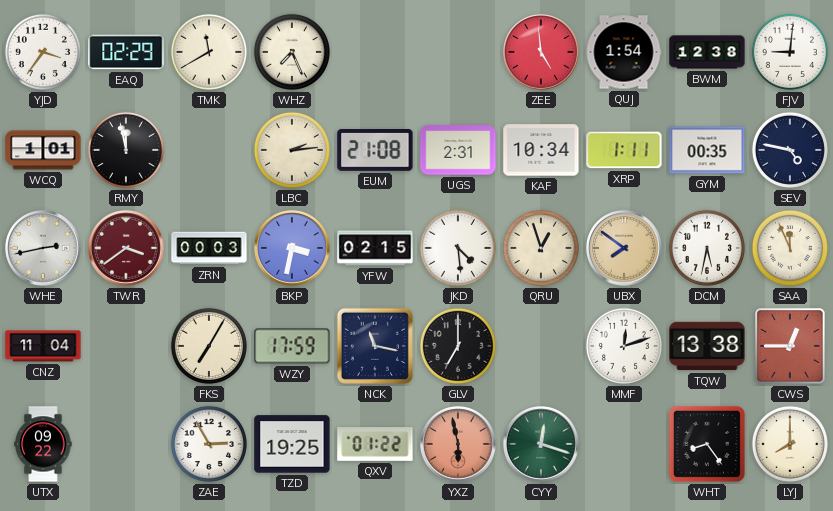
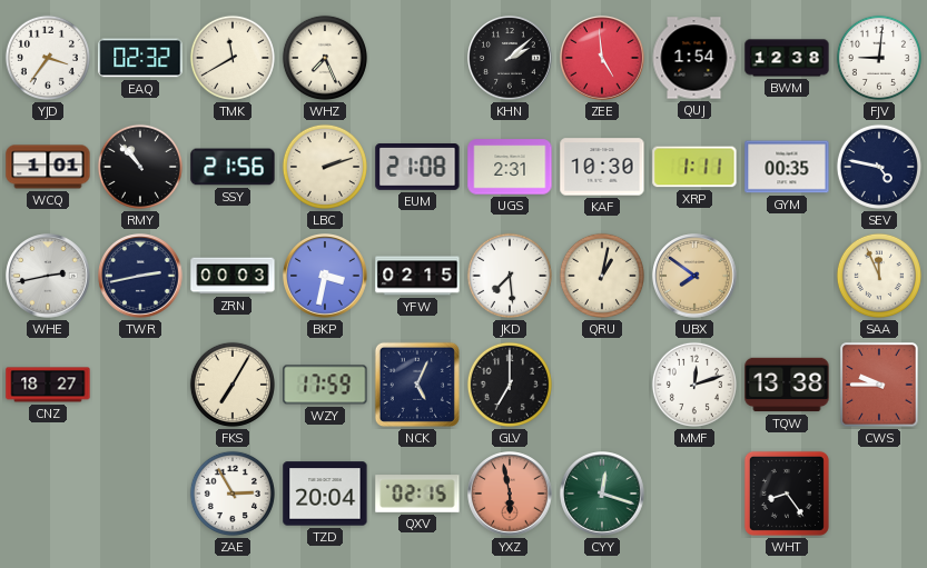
EAQ: 02:29 -> 02:32 (140, 58)
KHN: none -> 2:08 (510, 58)
RMY: 11:58 -> 10:53 (140, 167)
SSY: none -> 21:56 (233, 167)
LBC: 2:14 -> 2:12 (325, 167)
KAF: 10:34 -> 10:30 (602, 167)
TWR: 3:39 -> 2:43 (140, 276)
TWR dial: burgundy -> navy (140, 276)
JKD: 4:29 -> 7:29 (510, 276)
QRU: 12:57 -> 1:02 (602, 276)
DCM: 5:32 -> none (707, 248)
CNZ: 11:04 -> 18:27 (48, 385)
NCK: 11:17 -> 5:04 (417, 385)
CWS: 12:45 -> 9:45 (879, 385)
UTX: 09:22 -> none (43, 444)
TZD: 19:25 -> 20:04 (325, 494)
QXV: 01:22 -> 02:15 (417, 494)
LYJ: 8:00 -> none (790, 444)
